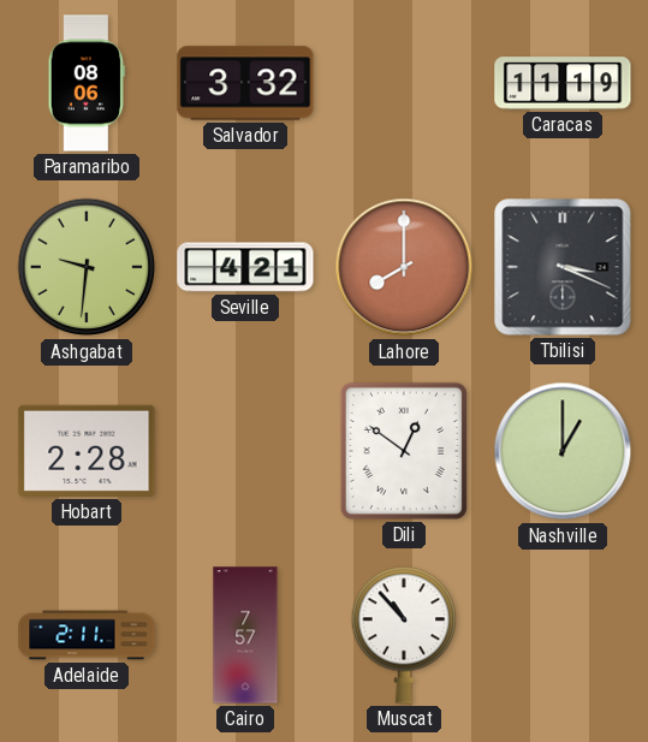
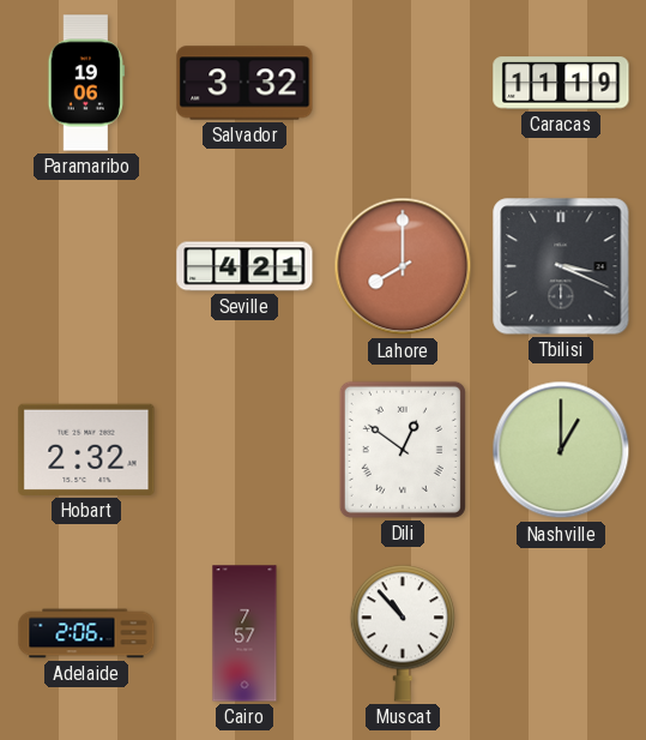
Paramaribo: 08:06 -> 19:06 (86, 83)
Ashgabat: 9:31 -> none (87, 267)
Hobart: 2:28 -> 2:32 (86, 450)
Adelaide: 2:11 -> 2:06 (86, 633)
